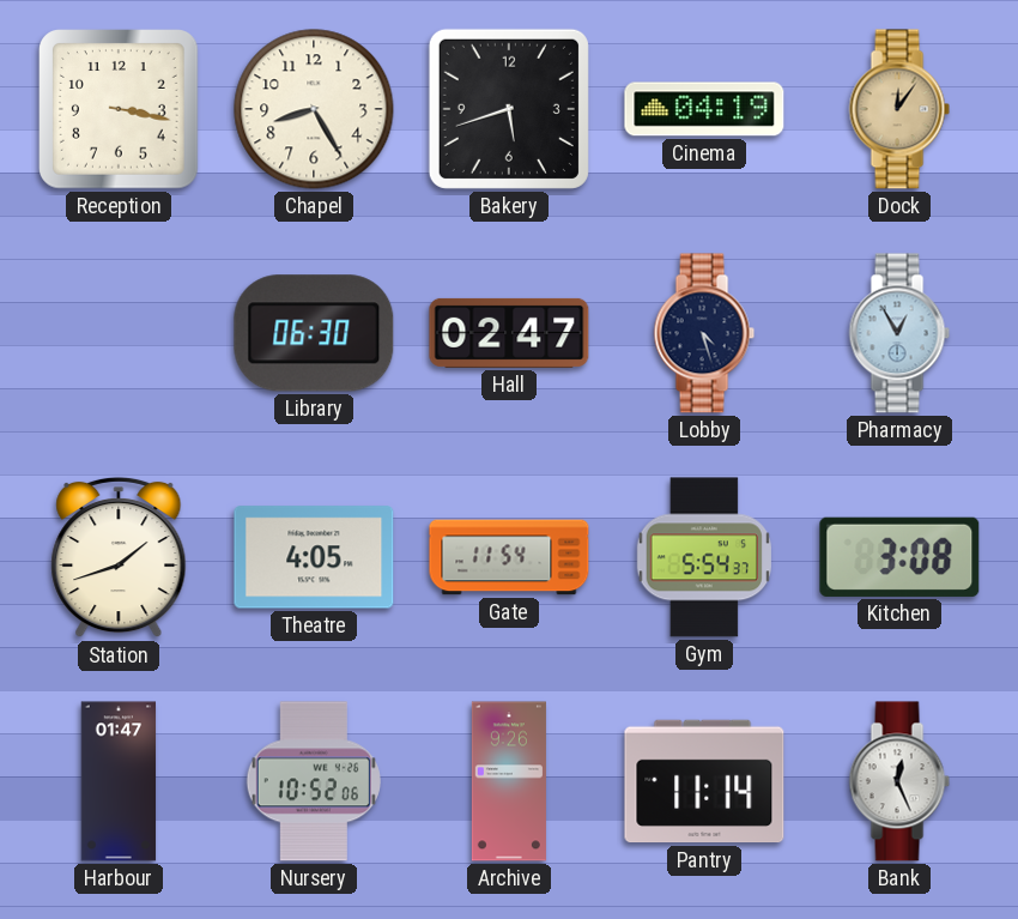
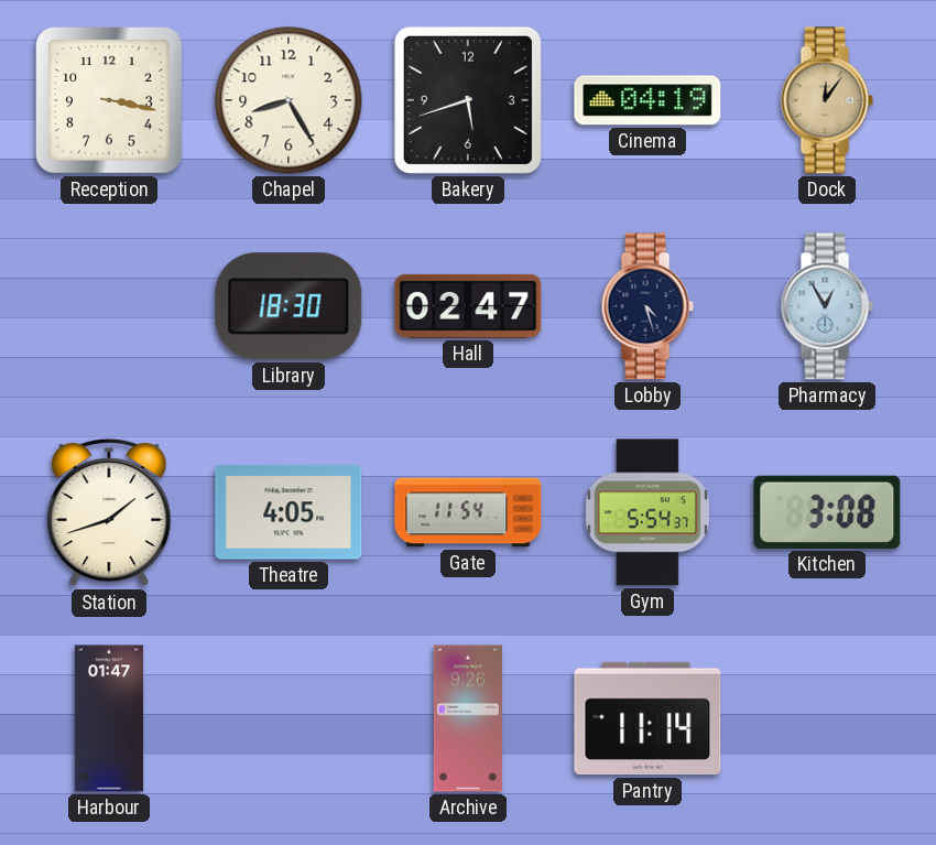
Library: 06:30 -> 18:30 (289, 306)
Nursery: 10:52 -> none (314, 781)
Bank: 12:26 -> none (899, 781)
